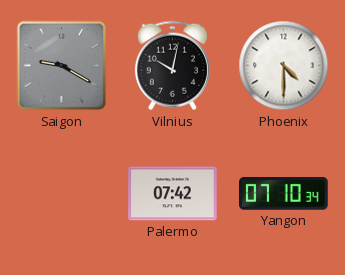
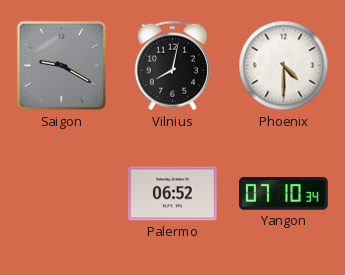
Vilnius: 10:02 -> 8:02 (172, 66)
Palermo: 07:42 -> 06:52 (173, 194)
